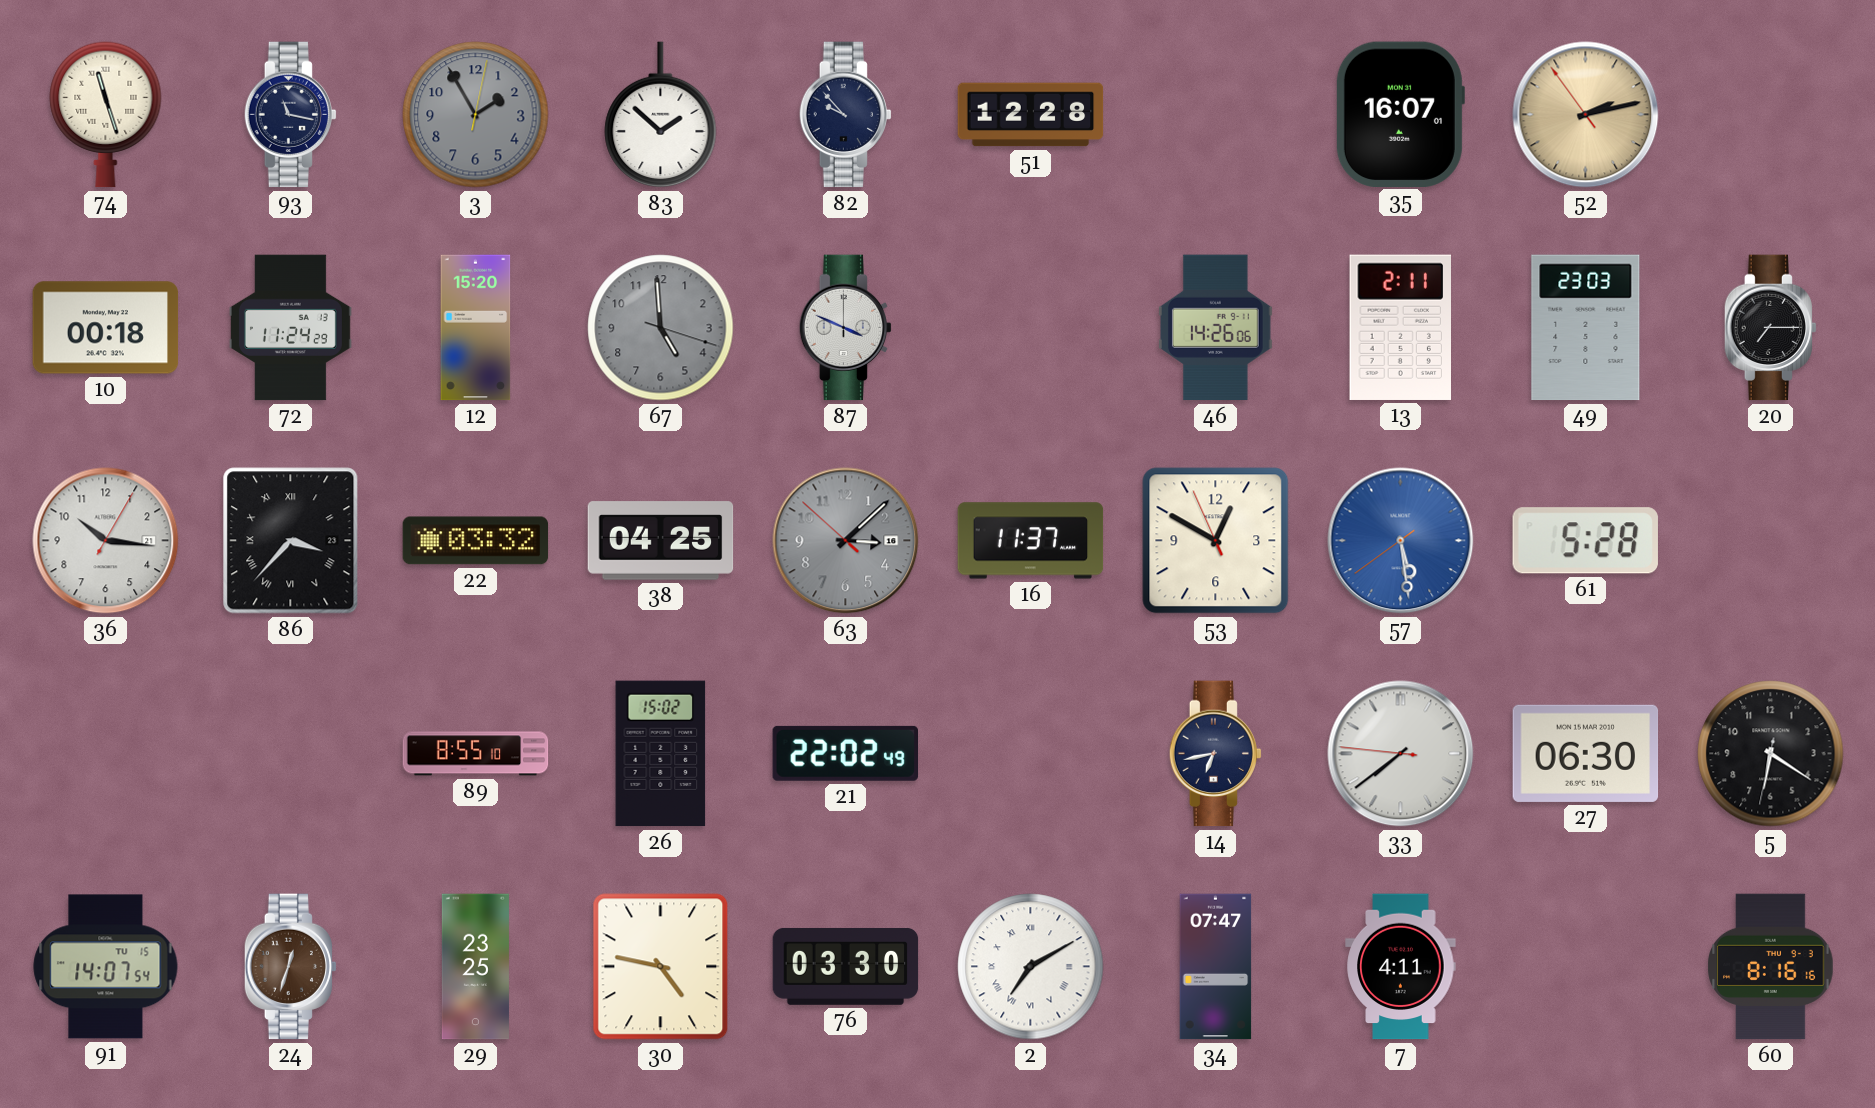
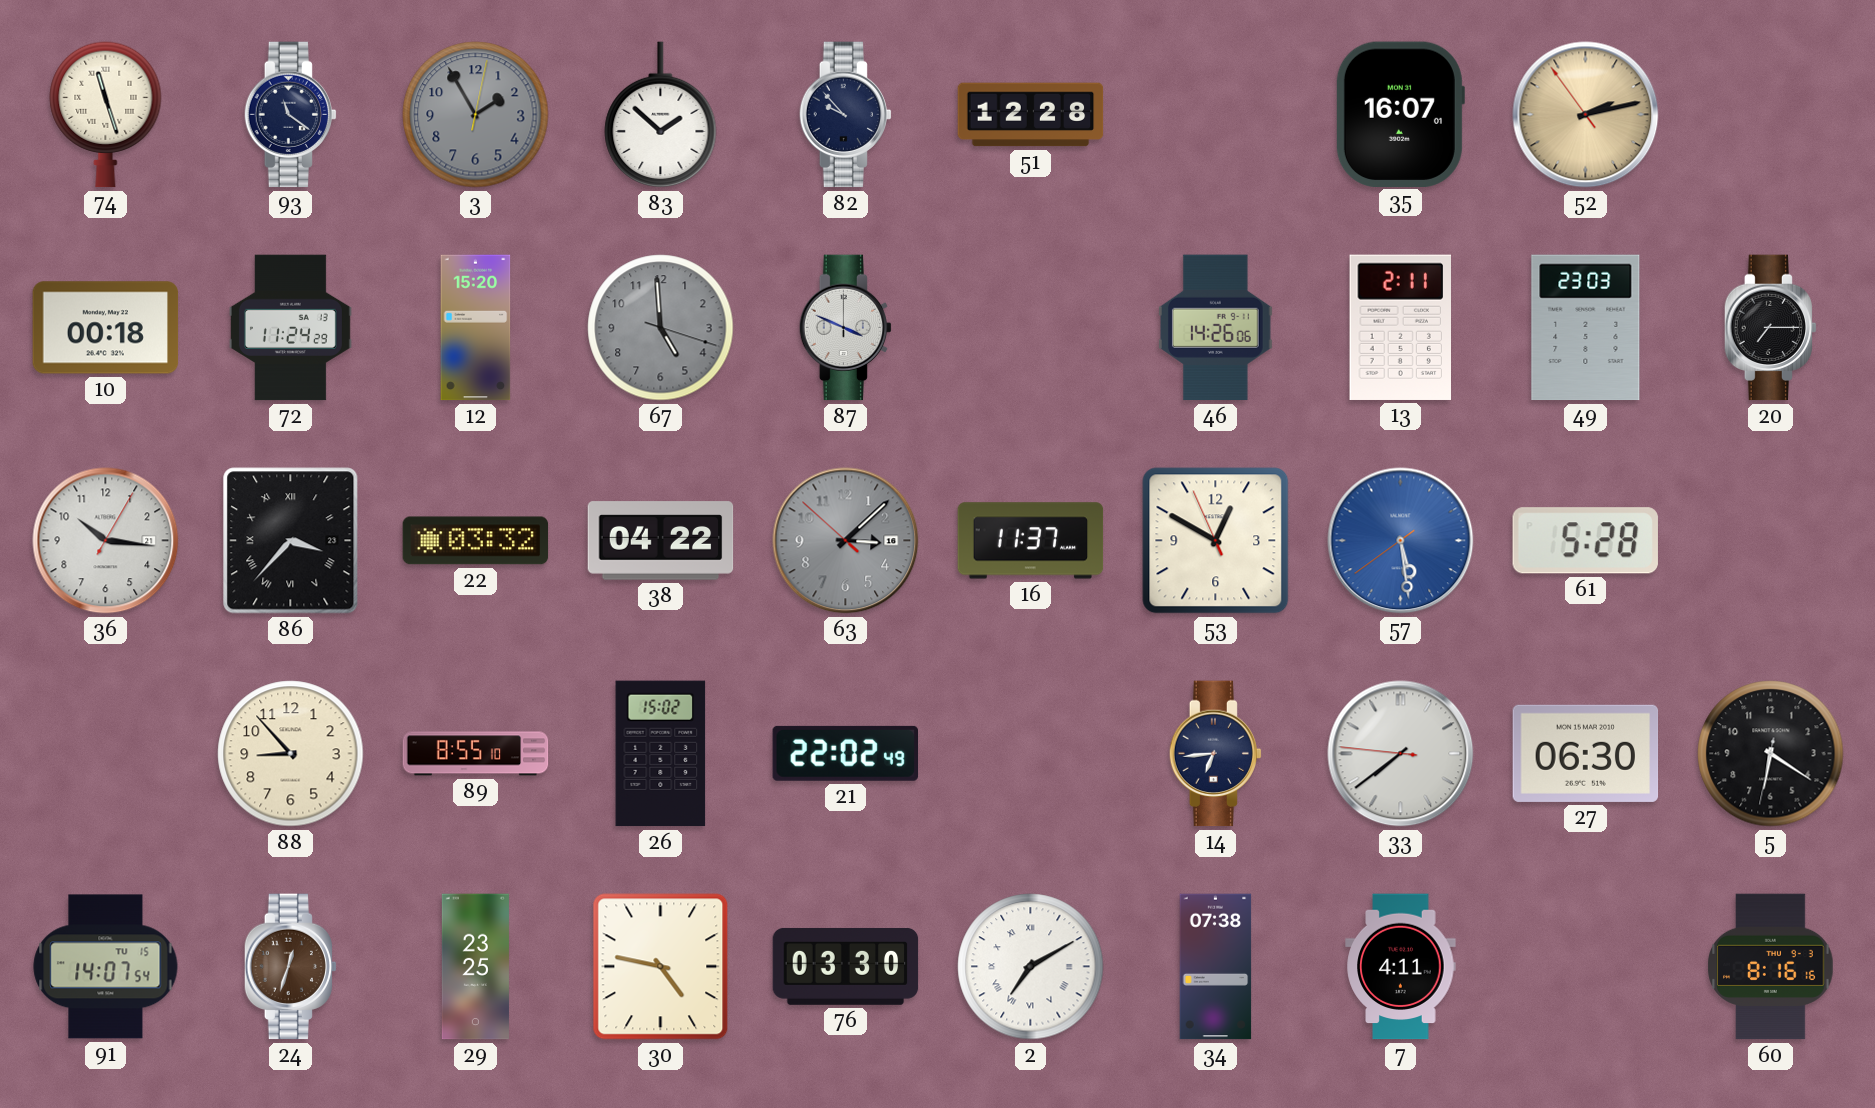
93: 11:17 -> 11:21 (290, 115)
38: 04:25 -> 04:22 (661, 541)
88: none -> 8:53 (291, 754)
14: 6:43 -> 6:44 (1215, 754)
34: 07:47 -> 07:38 (1216, 967)
